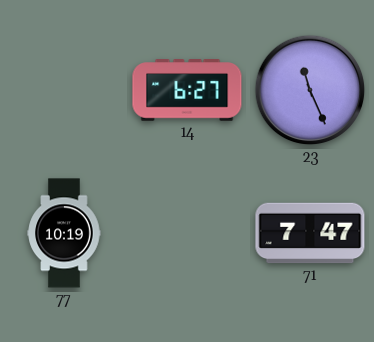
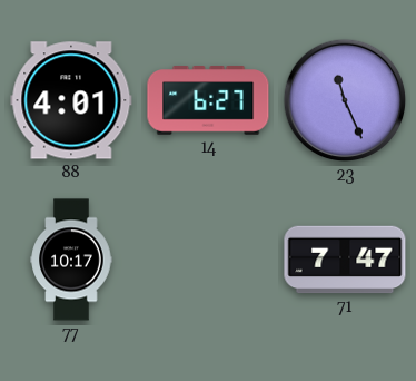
88: none -> 4:01 (71, 100)
77: 10:19 -> 10:17 (71, 260)
